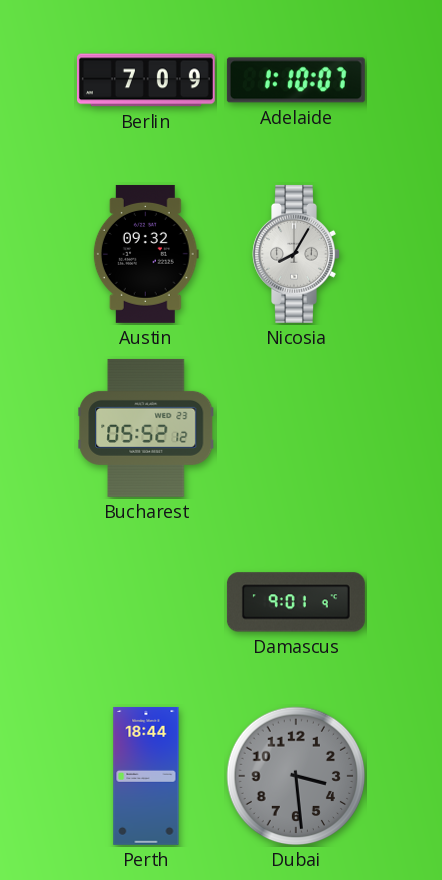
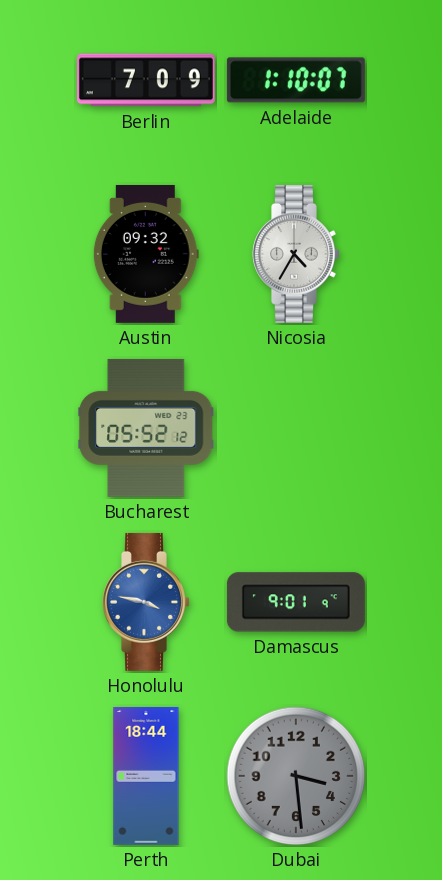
Nicosia: 8:05 -> 4:35 (296, 254)
Honolulu: none -> 3:47 (146, 602)
